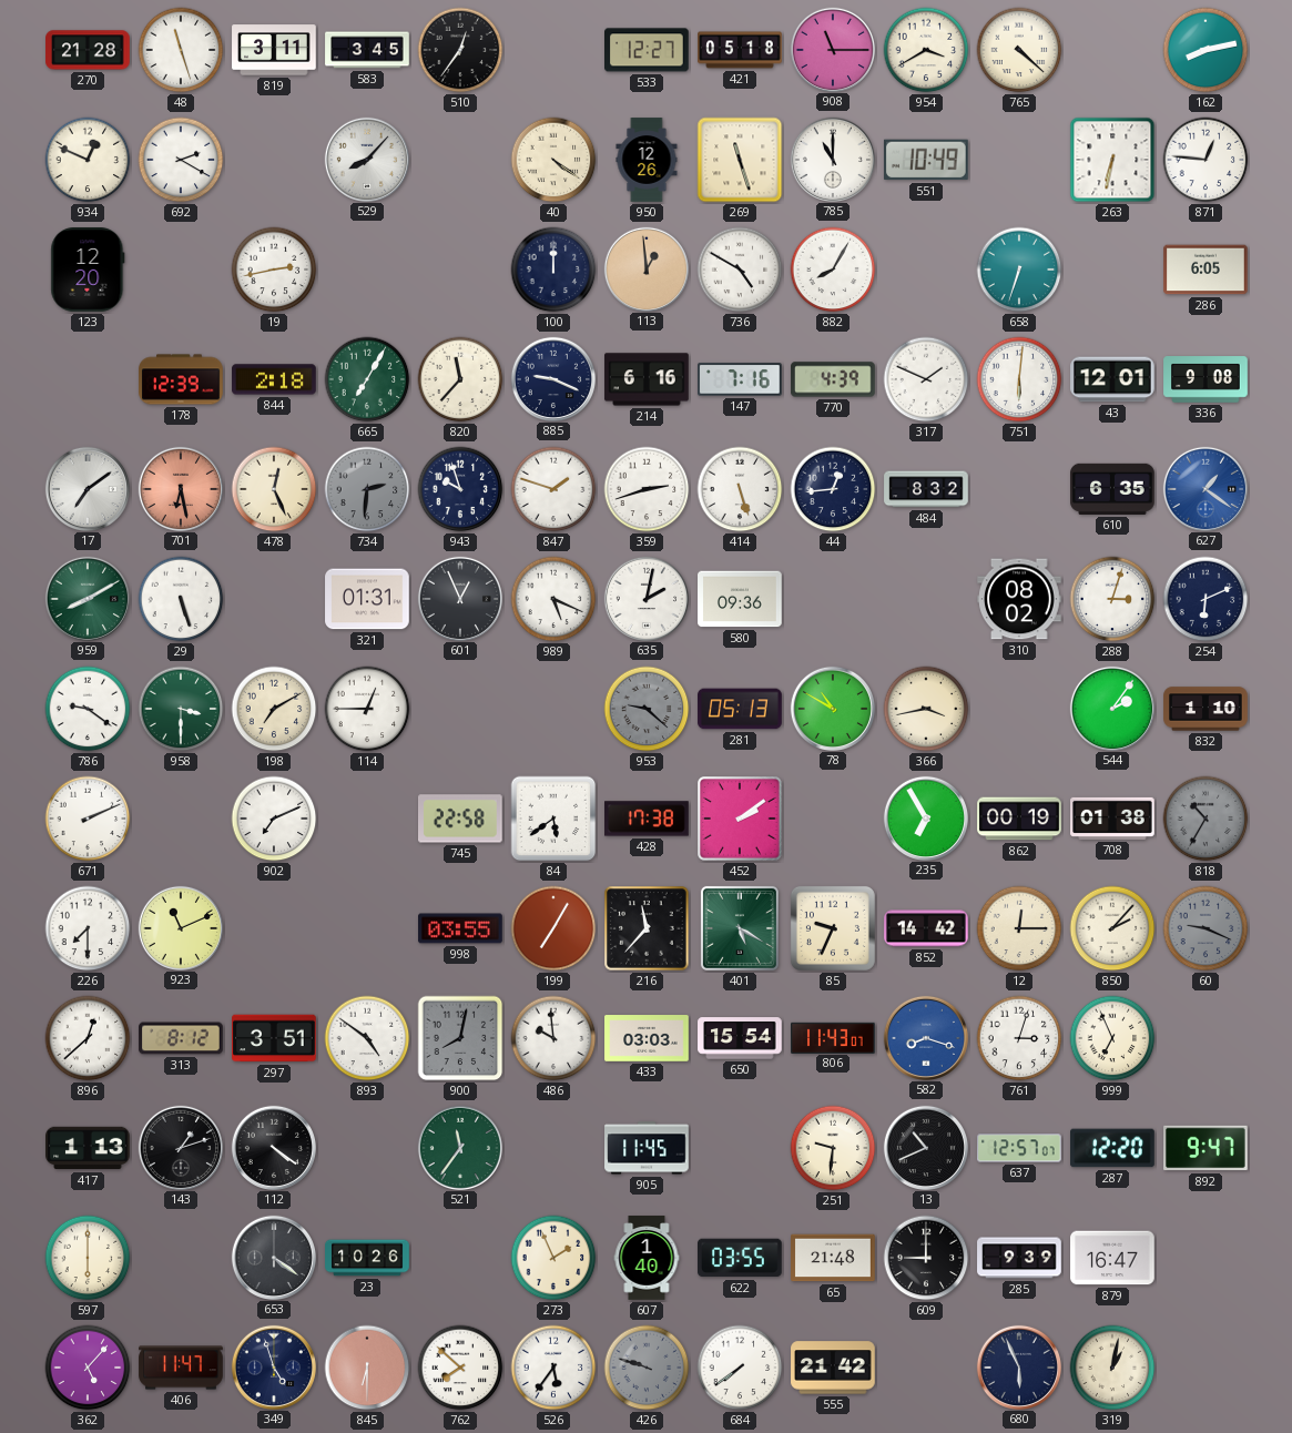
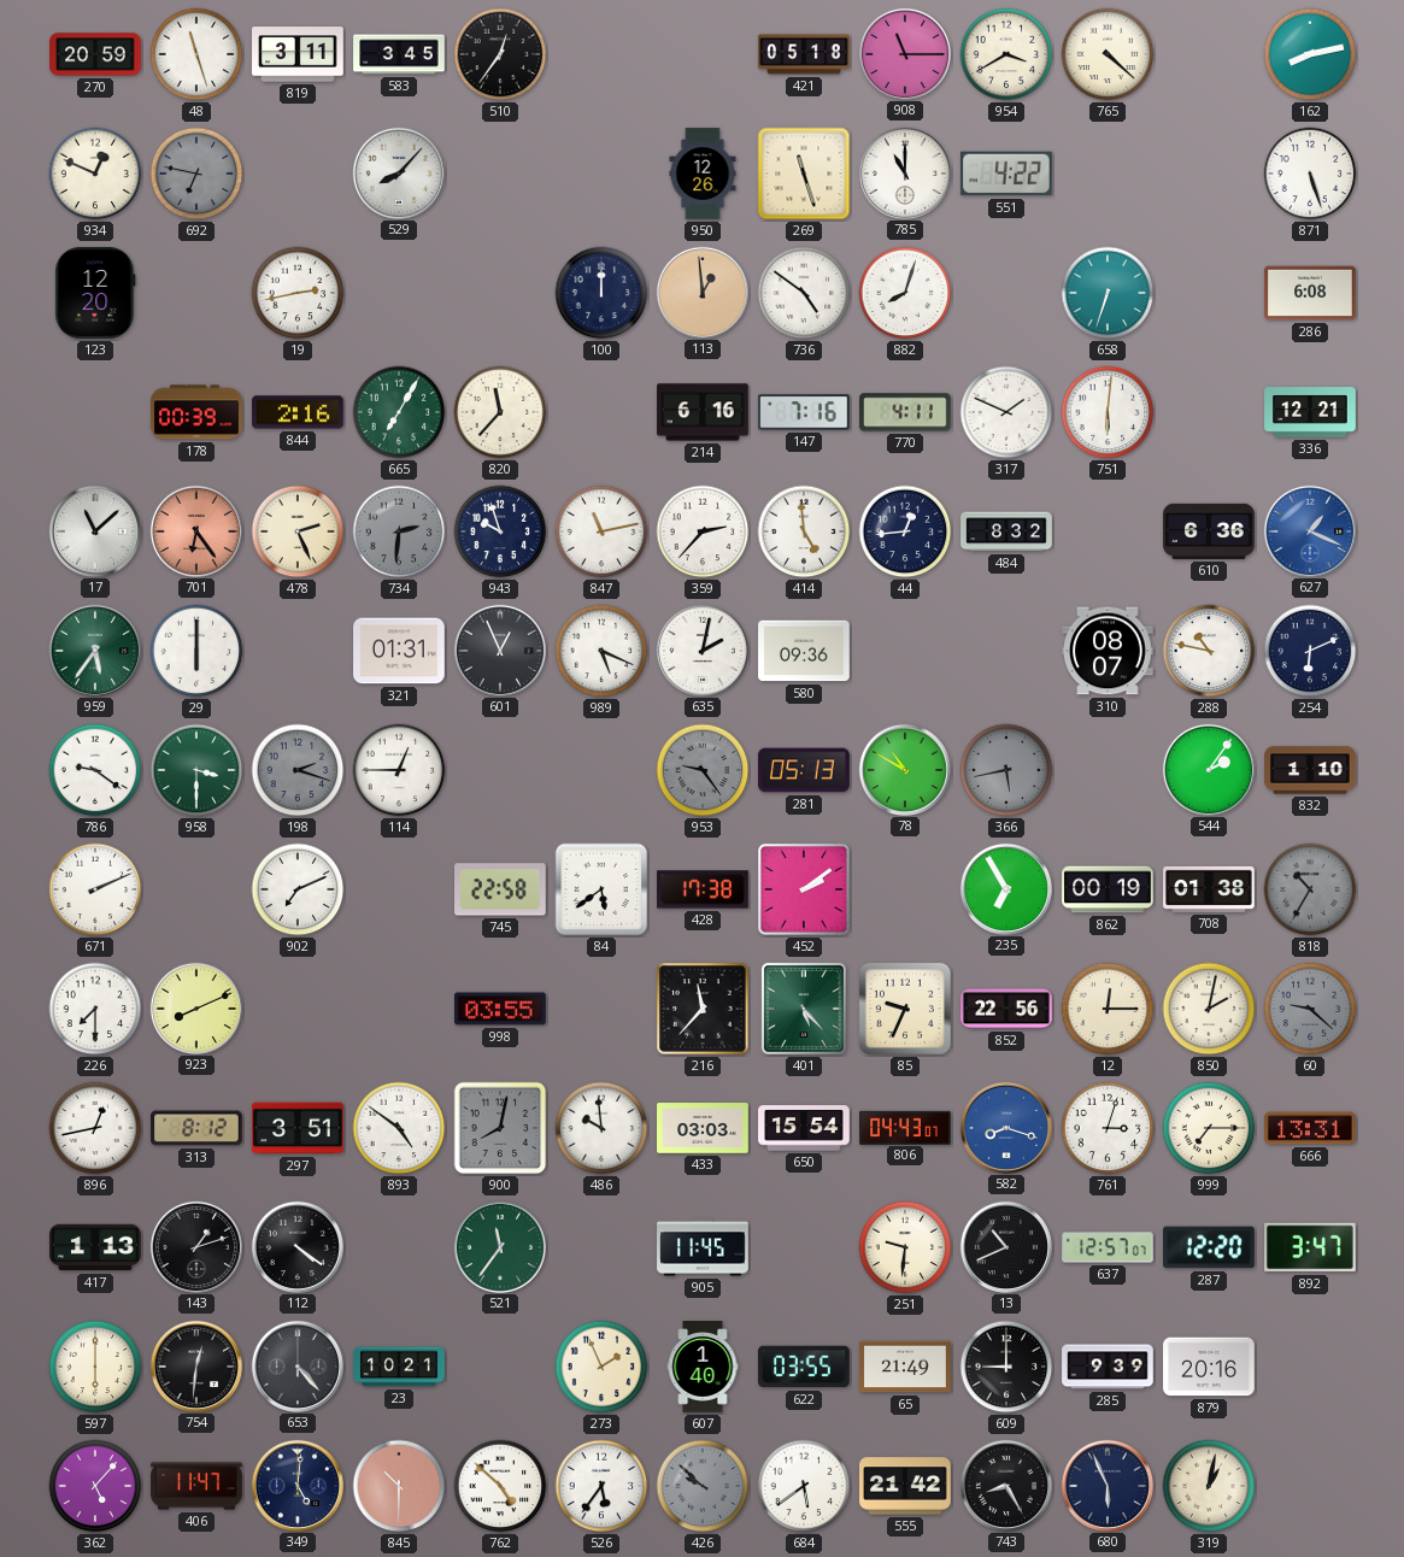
270: 21:28 -> 20:59 (95, 54)
533: 12:27 -> none (648, 50)
692: 2:20 -> 6:47 (196, 174)
692 dial: white -> grey (196, 174)
40: 4:21 -> none (553, 160)
551: 10:49 -> 4:22 (1006, 174)
263: 6:32 -> none (1112, 160)
871: 12:46 -> 5:27 (1310, 174)
736: 4:50 -> 4:51 (804, 293)
882: 8:05 -> 8:03 (905, 293)
286: 6:05 -> 6:08 (1310, 293)
178: 12:39 -> 00:39 (196, 412)
844: 2:18 -> 2:16 (298, 412)
885: 9:19 -> none (552, 378)
770: 4:39 -> 4:11 (905, 412)
43: 12:01 -> none (1112, 379)
336: 9:08 -> 12:21 (1310, 412)
17: 7:09 -> 11:08 (94, 530)
701: 6:28 -> 6:24 (195, 530)
478: 12:26 -> 2:26 (298, 531)
847: 1:48 -> 11:13 (601, 531)
359: 2:42 -> 2:37 (703, 531)
414: 5:27 -> 4:59 (804, 531)
610: 6:35 -> 6:36 (1209, 531)
627: 1:21 -> 1:19 (1309, 530)
959: 8:10 -> 5:36 (94, 650)
29: 5:27 -> 6:00 (196, 651)
310: 08:02 -> 08:07 (1108, 651)
288: 3:03 -> 10:47 (1209, 651)
198: 7:10 -> 2:18 (298, 770)
198 dial: cream -> grey (298, 770)
953: 9:22 -> 9:24 (703, 770)
366: 3:43 -> 5:43 (1006, 770)
366 dial: cream -> grey (1006, 770)
923: 11:11 -> 8:11 (195, 1007)
199: 7:05 -> none (553, 928)
401: 5:20 -> 5:23 (804, 1009)
852: 14:42 -> 22:56 (1006, 1009)
850: 2:07 -> 2:02 (1209, 1009)
60: 9:19 -> 9:22 (1310, 1009)
896: 12:38 -> 12:43 (95, 1128)
806: 11:43 -> 04:43 (905, 1127)
999: 6:56 -> 7:15 (1209, 1128)
666: none -> 13:31 (1310, 1128)
892: 9:47 -> 3:47 (1310, 1247)
754: none -> 12:31 (195, 1365)
653: 4:21 -> 4:23 (296, 1365)
23: 10:26 -> 10:21 (399, 1367)
65: 21:48 -> 21:49 (905, 1367)
879: 16:47 -> 20:16 (1209, 1367)
349: 4:57 -> 5:01 (296, 1485)
845: 6:30 -> 10:30 (399, 1486)
762: 7:52 -> 4:52 (500, 1486)
426: 9:48 -> 9:52 (703, 1486)
684: 7:39 -> 5:39 (804, 1486)
743: none -> 8:25 (1005, 1485)
